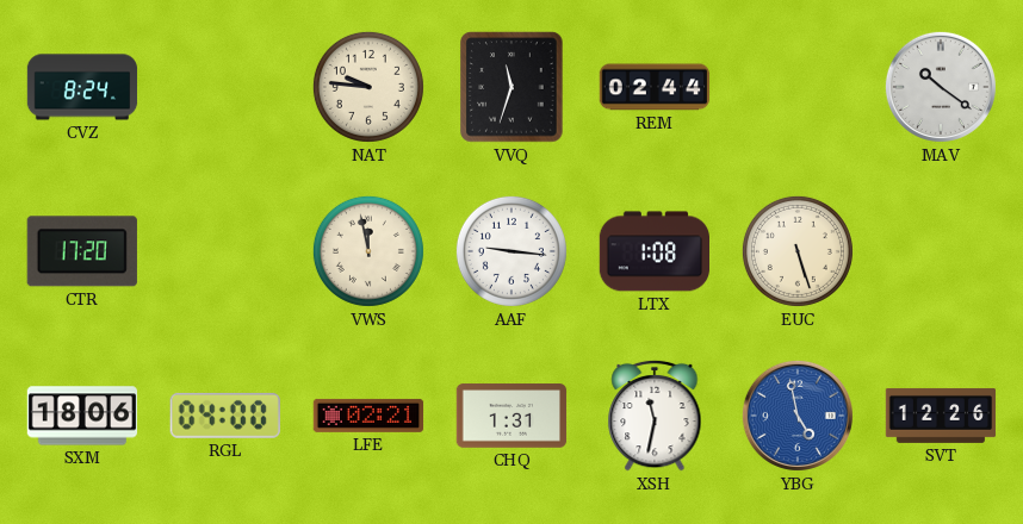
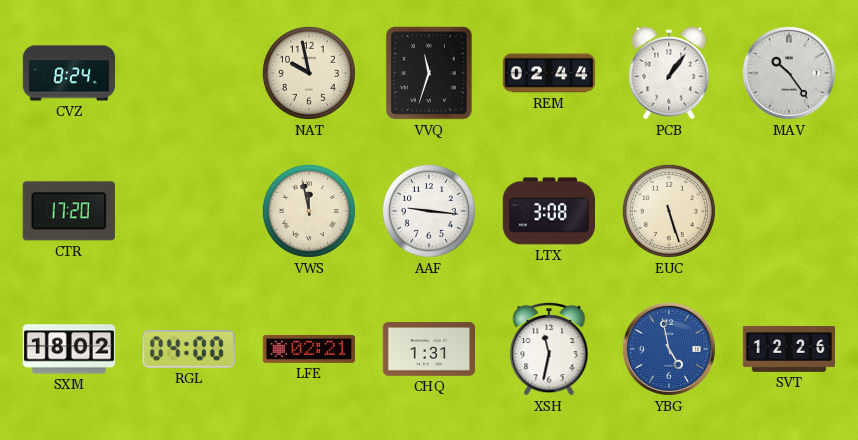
NAT: 9:46 -> 9:58 (309, 73)
PCB: none -> 1:06 (669, 73)
MAV: 10:21 -> 10:24 (789, 73)
LTX: 1:08 -> 3:08 (548, 211)
SXM: 18:06 -> 18:02 (69, 349)
